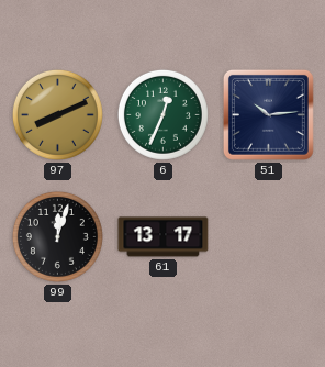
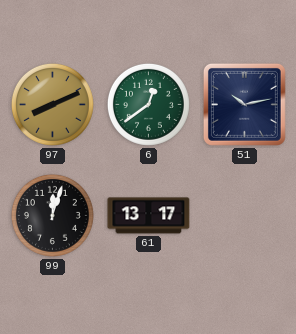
6: 12:34 -> 12:39 (148, 104)
51: 10:14 -> 10:13 (244, 104)
